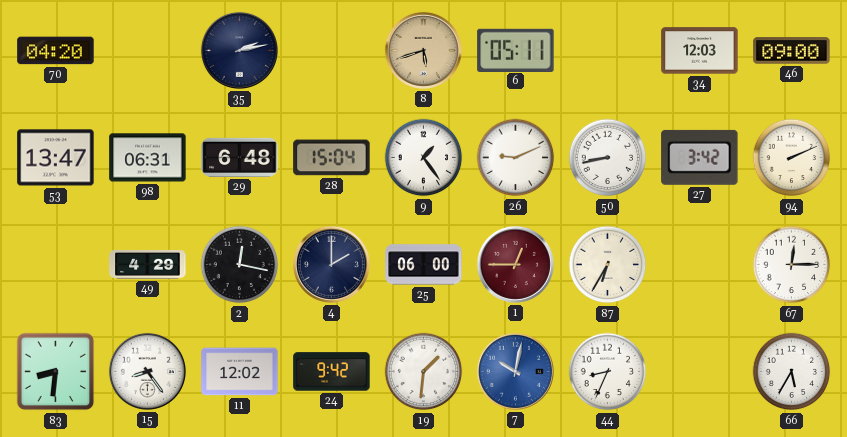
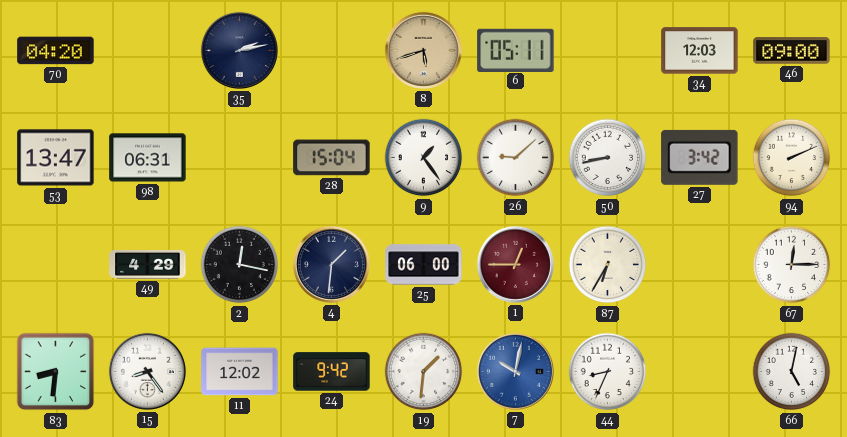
29: 6:48 -> none (240, 157)
26: 9:11 -> 9:08 (516, 158)
4: 2:00 -> 1:31 (331, 264)
66: 5:35 -> 5:02 (792, 372)
